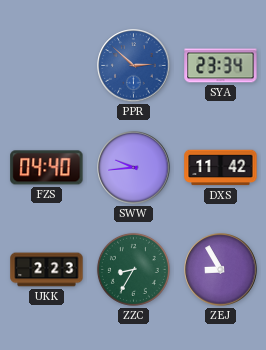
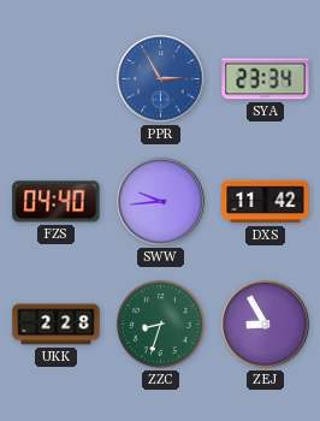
PPR: 2:52 -> 2:55 (161, 79)
UKK: 2:23 -> 2:28 (57, 325)
ZZC: 8:35 -> 8:33 (160, 324)
